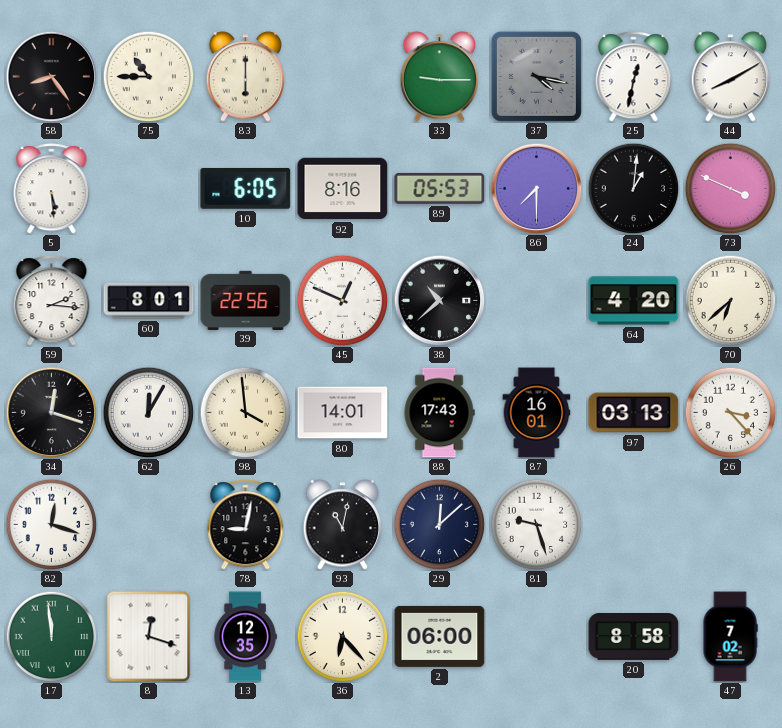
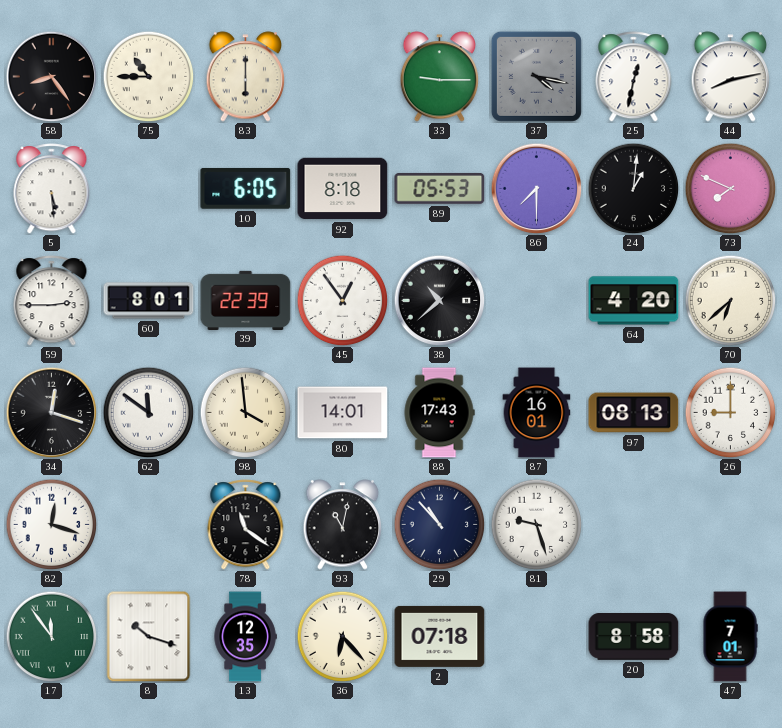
44: 8:10 -> 8:13 (731, 77)
92: 8:16 -> 8:18 (343, 189)
73: 3:49 -> 7:49 (730, 188)
59: 2:16 -> 2:45 (52, 301)
39: 22:56 -> 22:39 (246, 300)
45: 12:49 -> 12:54 (342, 300)
62: 12:05 -> 11:51 (148, 412)
97: 03:13 -> 08:13 (634, 413)
26: 3:23 -> 9:00 (730, 412)
78: 9:02 -> 11:21 (246, 525)
29: 12:08 -> 10:53 (439, 524)
17: 11:59 -> 11:54 (51, 636)
8: 12:18 -> 10:18 (149, 637)
2: 06:00 -> 07:18 (440, 636)
47: 7:02 -> 7:01 (730, 637)
